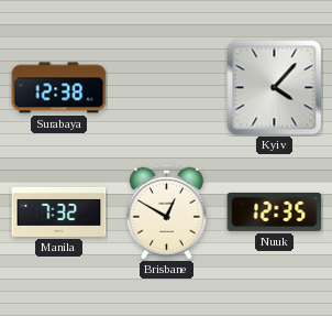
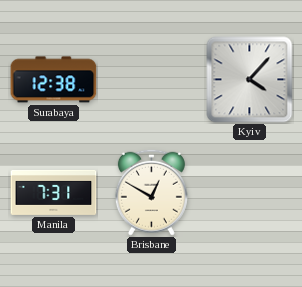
Manila: 7:32 -> 7:31 (54, 192)
Nuuk: 12:35 -> none (275, 211)
